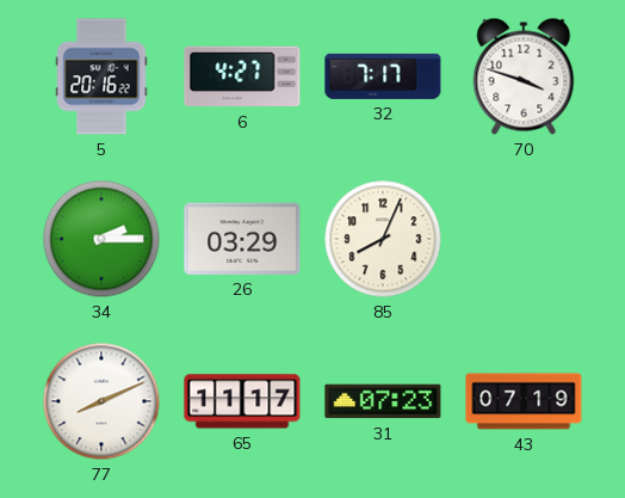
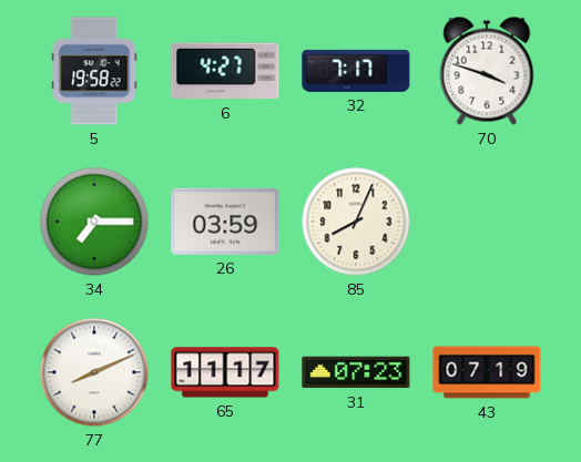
5: 20:16 -> 19:58 (94, 71)
34: 2:15 -> 7:15 (94, 222)
26: 03:29 -> 03:59 (225, 222)
